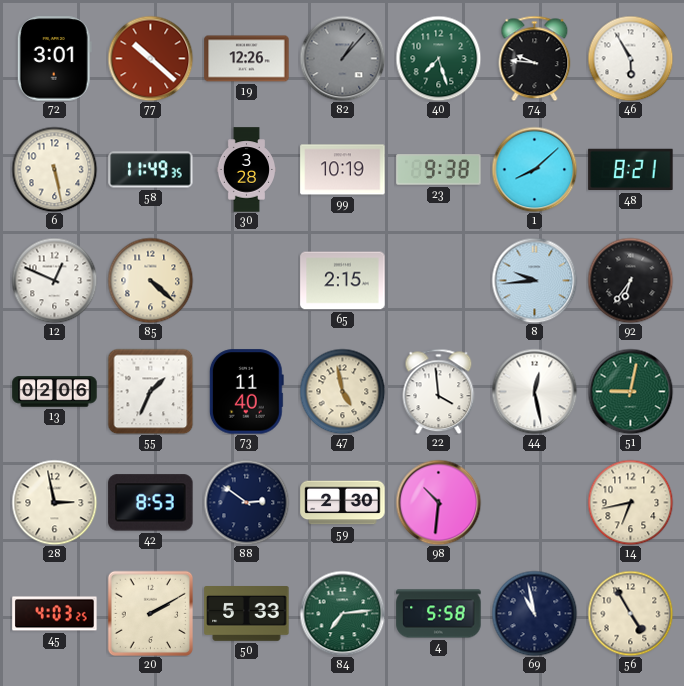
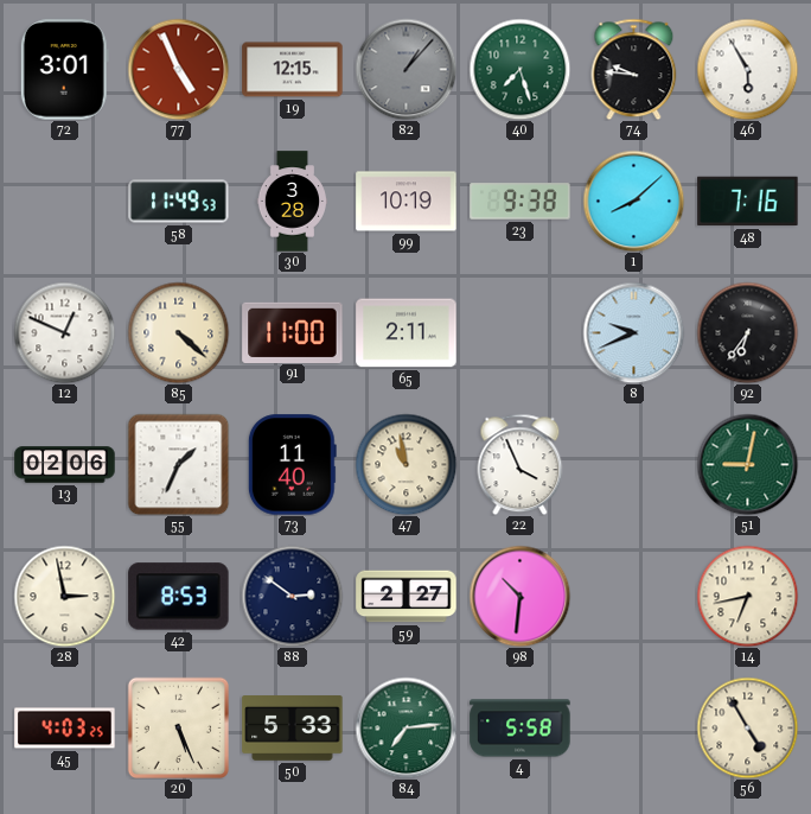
77: 10:22 -> 4:56 (178, 69)
19: 12:26 -> 12:15 (293, 70)
6: 5:28 -> none (54, 169)
58: 11:49:35 -> 11:49:53 (179, 202)
48: 8:21 -> 7:16 (748, 202)
91: none -> 11:00 (293, 332)
65: 2:15 -> 2:11 (407, 333)
8: 9:44 -> 9:41 (633, 332)
47: 4:58 -> 10:58 (405, 464)
22: 3:59 -> 3:56 (521, 464)
44: 12:28 -> none (534, 391)
59: 2:30 -> 2:27 (407, 597)
20: 2:10 -> 5:26 (178, 727)
69: 10:58 -> none (534, 613)
